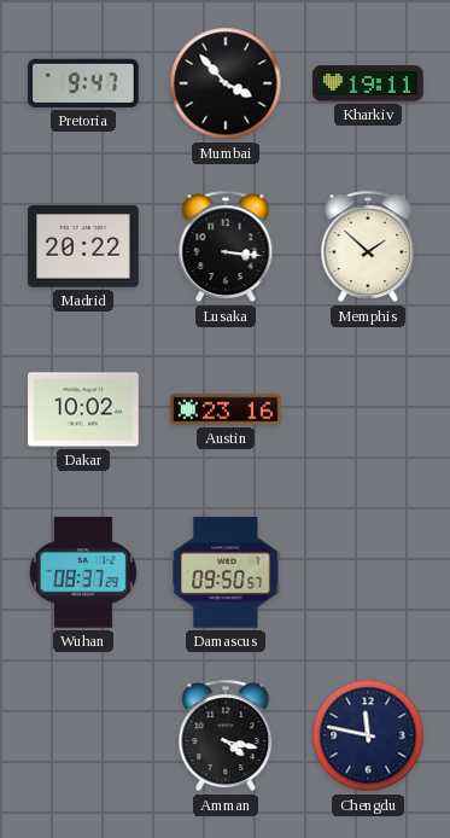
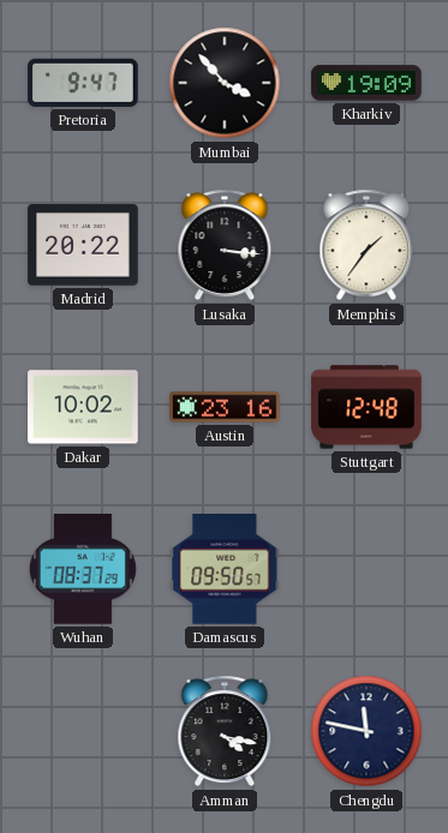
Kharkiv: 19:11 -> 19:09 (366, 83)
Memphis: 1:52 -> 1:36 (366, 245)
Stuttgart: none -> 12:48 (366, 407)
